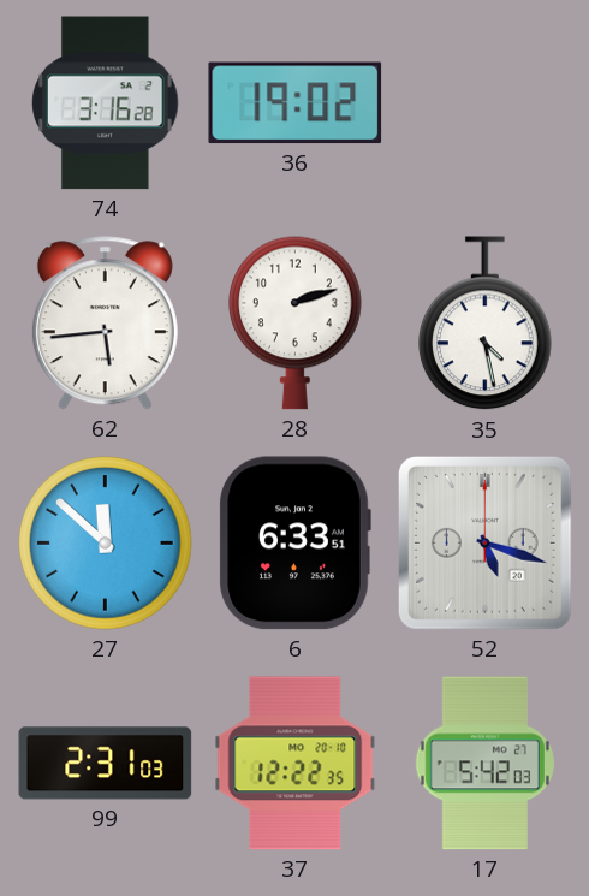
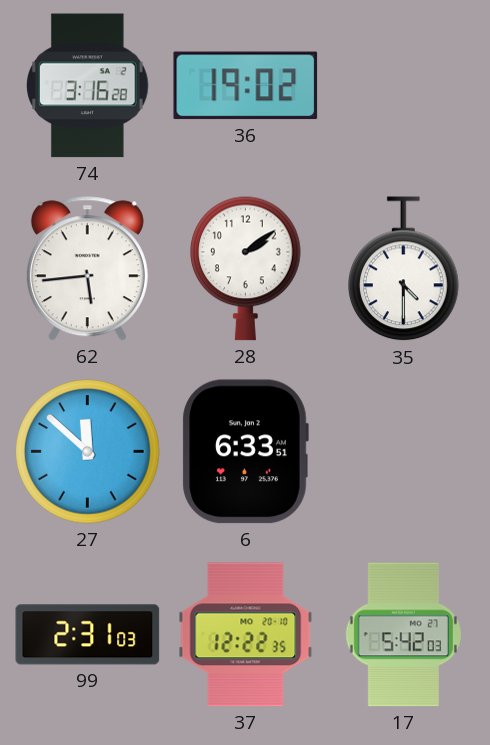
28: 2:12 -> 2:09 (246, 268)
35: 4:28 -> 4:30 (404, 269)
52: 5:18 -> none (486, 544)
